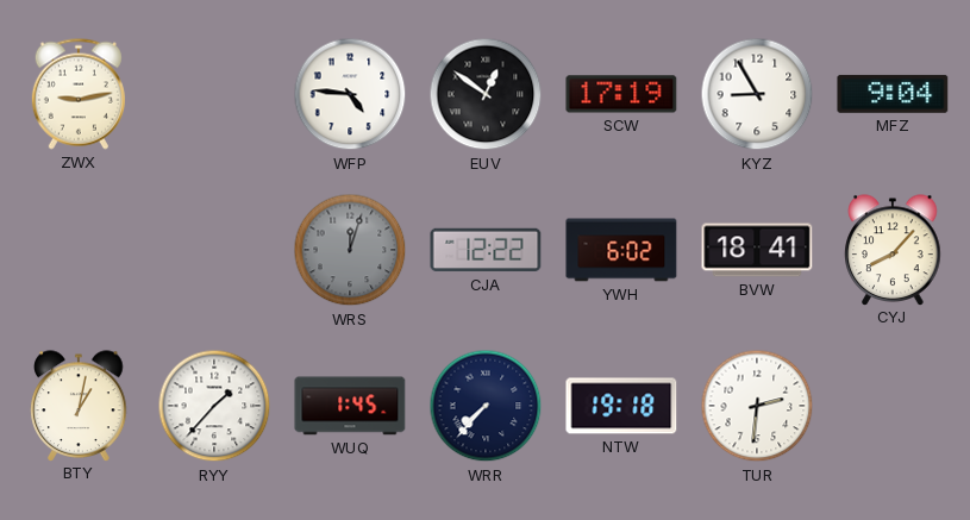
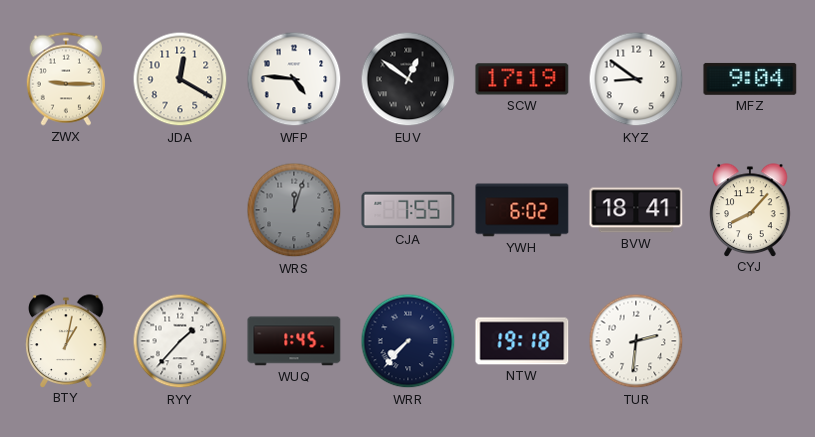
ZWX: 9:13 -> 9:15 (66, 79)
JDA: none -> 12:20 (180, 79)
KYZ: 8:55 -> 8:51 (636, 79)
CJA: 12:22 -> 7:55 (408, 210)
